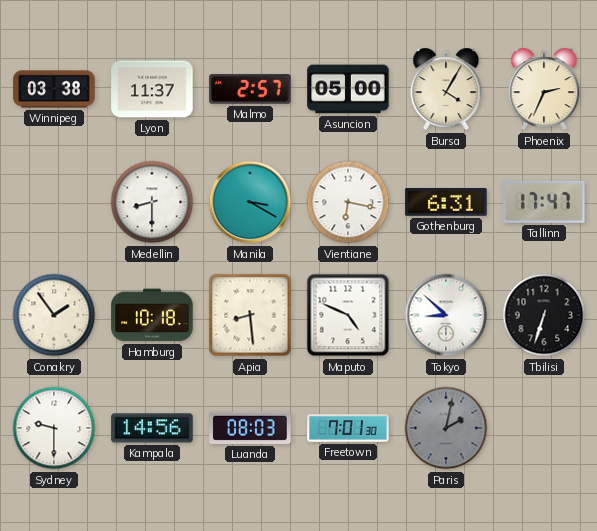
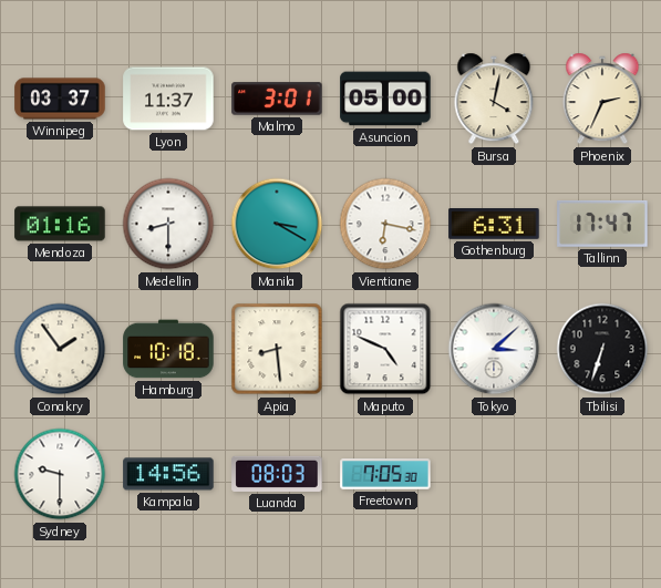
Winnipeg: 03:38 -> 03:37 (60, 99)
Malmo: 2:57 -> 3:01 (277, 99)
Bursa: 4:05 -> 4:02 (494, 99)
Mendoza: none -> 01:16 (60, 224)
Tokyo: 8:52 -> 3:08 (494, 349)
Freetown: 7:01 -> 7:05 (385, 474)
Paris: 2:02 -> none (446, 428)
